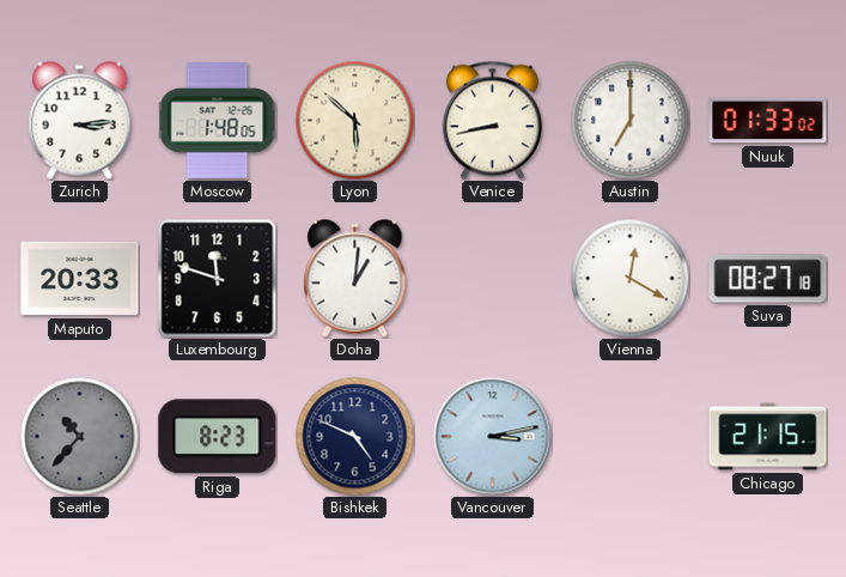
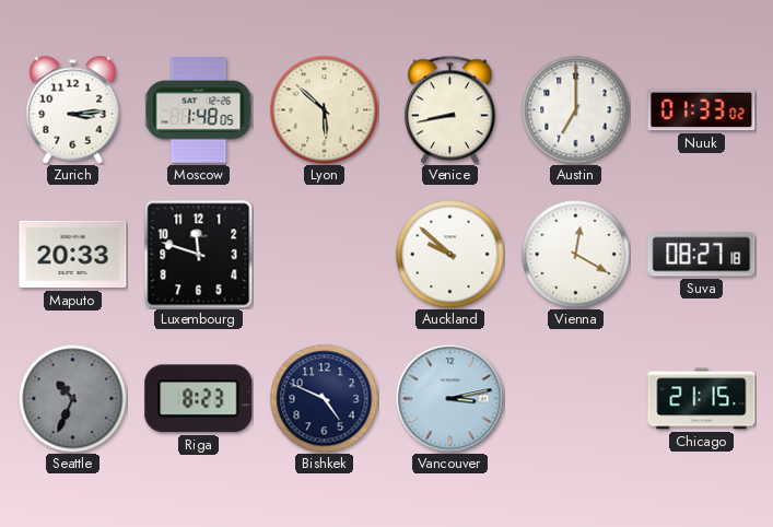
Doha: 1:01 -> none (355, 279)
Auckland: none -> 9:52 (450, 255)
Seattle: 10:37 -> 10:34 (73, 399)
